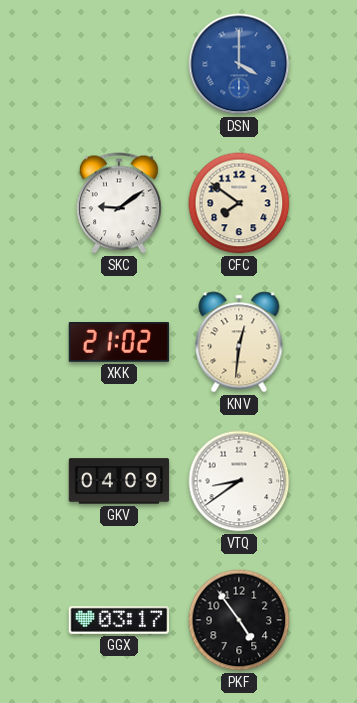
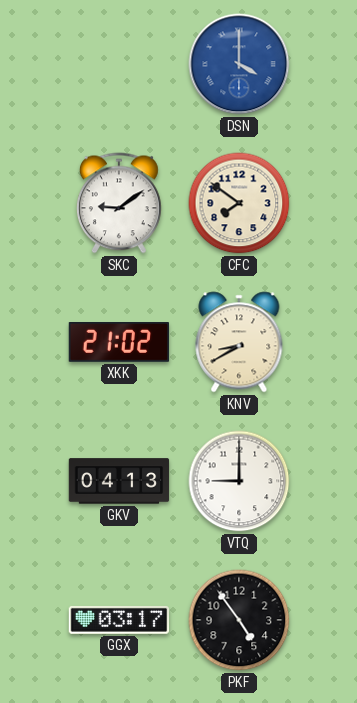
KNV: 12:31 -> 8:40 (239, 342)
GKV: 04:09 -> 04:13 (119, 481)
VTQ: 8:39 -> 9:00 (239, 481)
